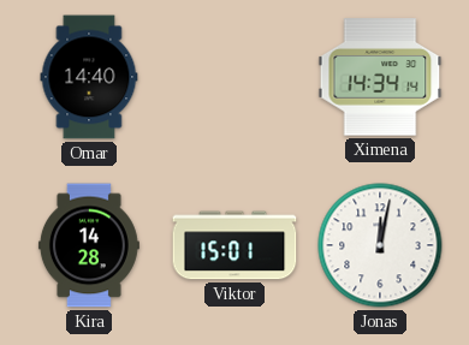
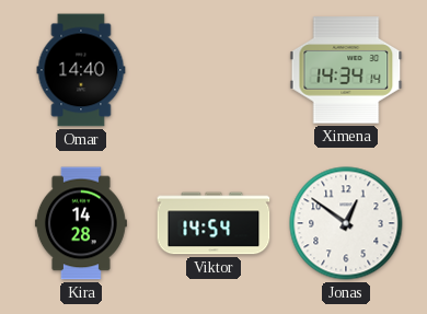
Viktor: 15:01 -> 14:54 (214, 223)
Jonas: 12:02 -> 12:51 (346, 223)
